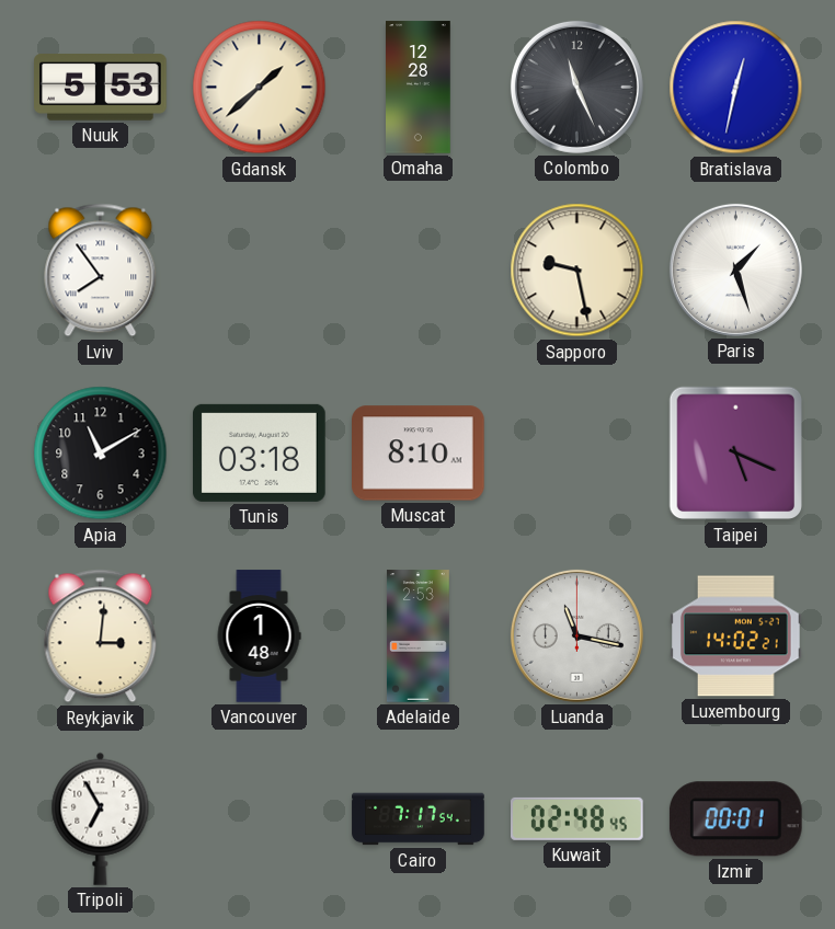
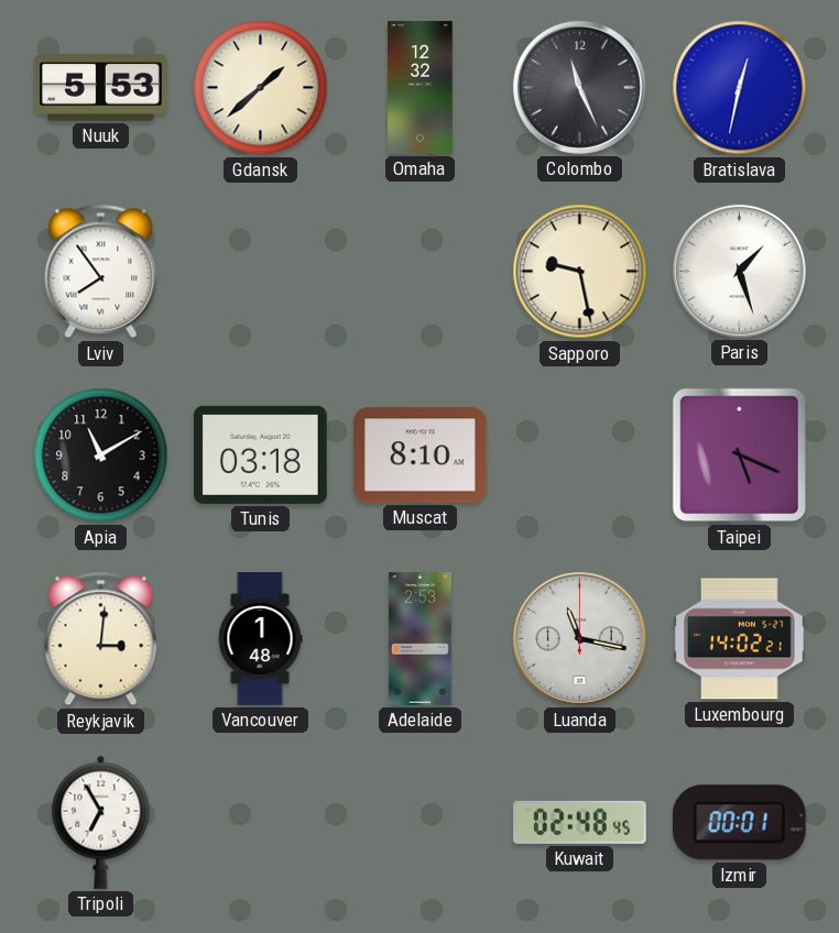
Omaha: 12:28 -> 12:32 (421, 88)
Cairo: 7:17 -> none (419, 819)
